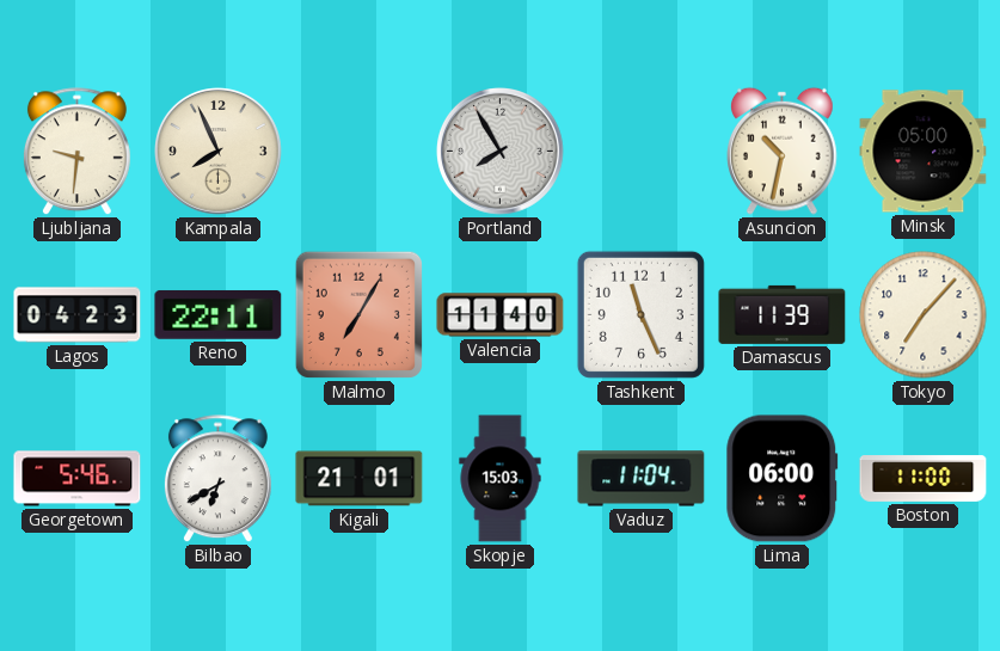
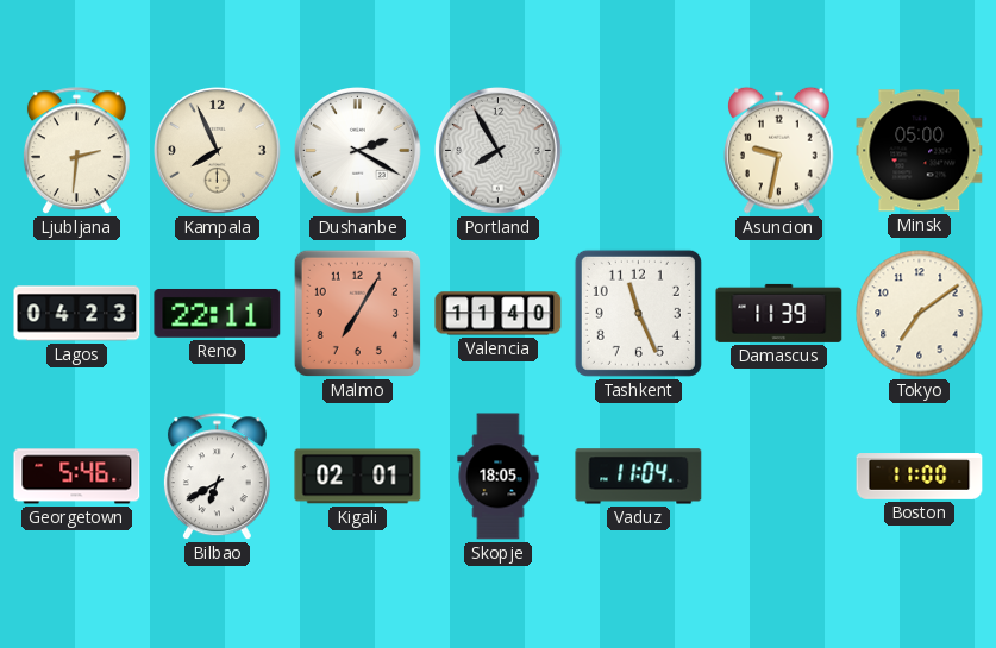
Ljubljana: 9:31 -> 2:31 (76, 151)
Dushanbe: none -> 2:20 (358, 151)
Asuncion: 10:32 -> 9:32 (779, 150)
Tokyo: 7:07 -> 7:09 (920, 314)
Kigali: 21:01 -> 02:01 (358, 477)
Skopje: 15:03 -> 18:05 (499, 477)
Lima: 06:00 -> none (783, 479)
